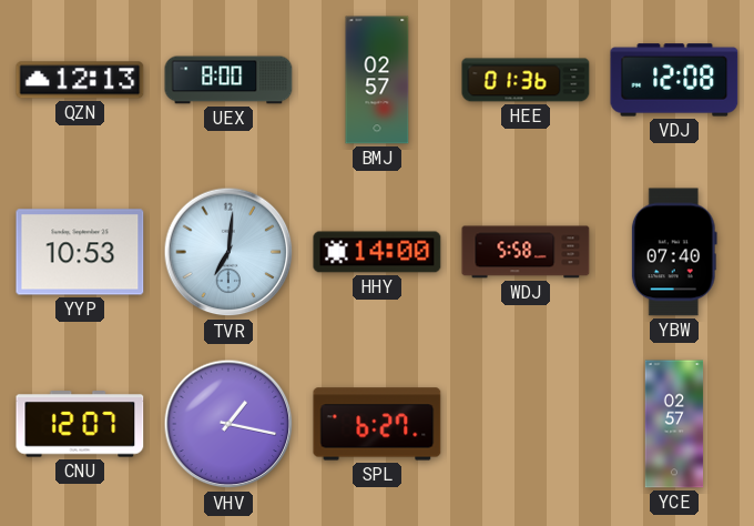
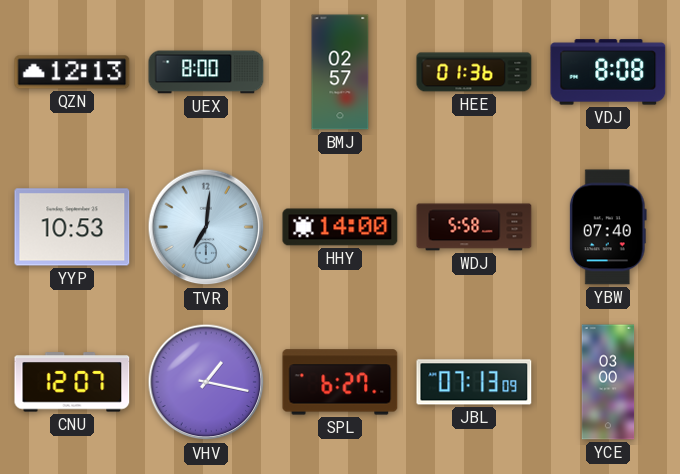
VDJ: 12:08 -> 8:08 (608, 72)
JBL: none -> 07:13 (474, 382)
YCE: 02:57 -> 03:00 (608, 382)
